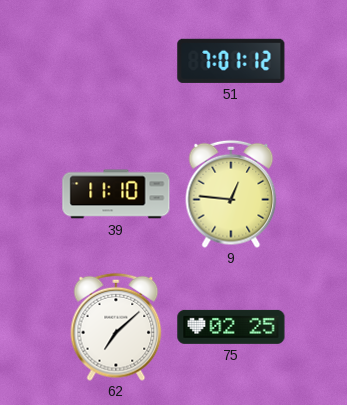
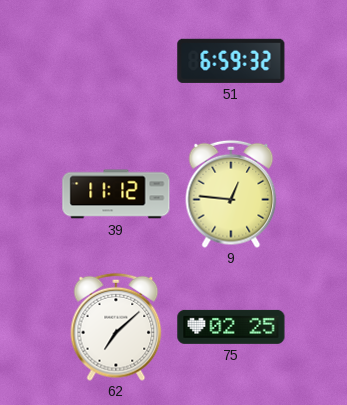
51: 7:01 -> 6:59 (231, 61)
39: 11:10 -> 11:12 (116, 194)
